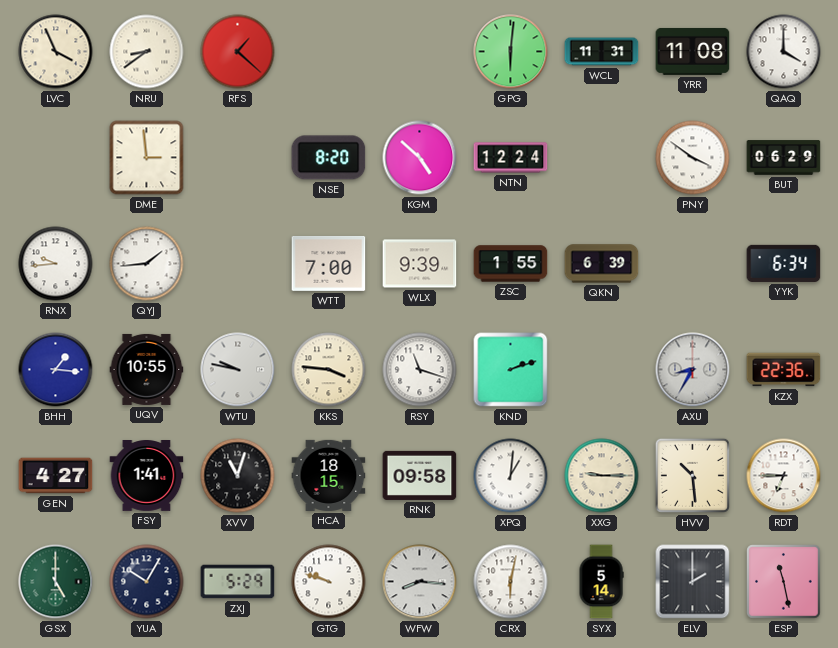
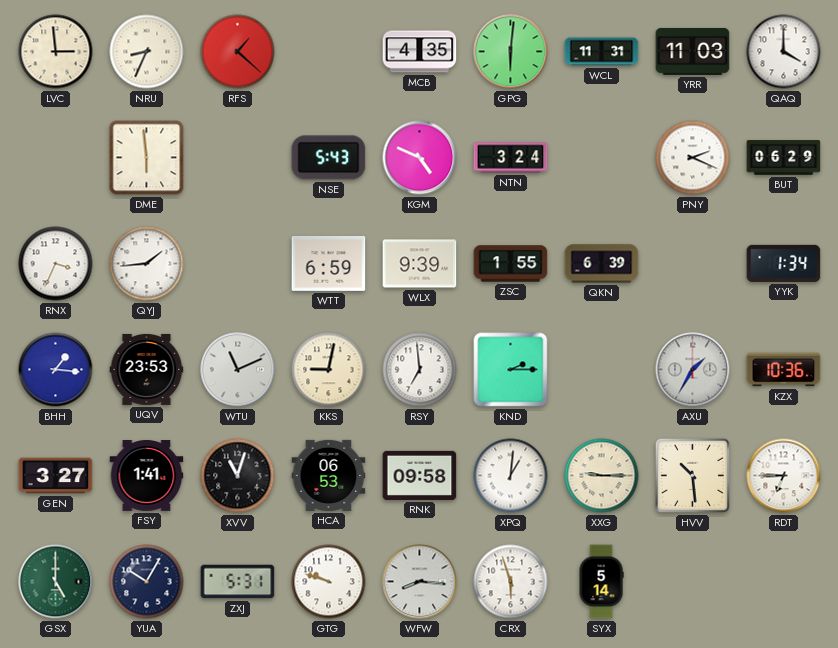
LVC: 3:56 -> 2:59 (56, 52)
NRU: 8:39 -> 8:34 (147, 52)
MCB: none -> 4:35 (420, 52)
YRR: 11:08 -> 11:03 (693, 51)
DME: 2:59 -> 5:59 (147, 158)
NSE: 8:20 -> 5:43 (329, 158)
KGM: 4:52 -> 4:49 (420, 158)
NTN: 12:24 -> 3:24 (511, 158)
PNY: 3:51 -> 2:19 (693, 158)
RNX: 9:44 -> 3:34 (56, 264)
WTT: 7:00 -> 6:59 (329, 263)
YYK: 6:34 -> 1:34 (784, 263)
UQV: 10:55 -> 23:53 (147, 369)
WTU: 9:47 -> 11:11 (238, 370)
KKS: 3:46 -> 9:02 (329, 370)
RSY: 11:18 -> 6:59 (420, 370)
KND: 2:12 -> 2:15 (511, 370)
AXU: 8:35 -> 1:35 (693, 370)
KZX: 22:36 -> 10:36 (784, 370)
GEN: 4:27 -> 3:27 (56, 476)
HCA: 18:15 -> 06:53 (329, 475)
ZXJ: 5:29 -> 5:31 (238, 582)
CRX: 6:02 -> 5:57 (511, 582)
ELV: 2:00 -> none (693, 582)
ESP: 11:28 -> none (784, 582)
